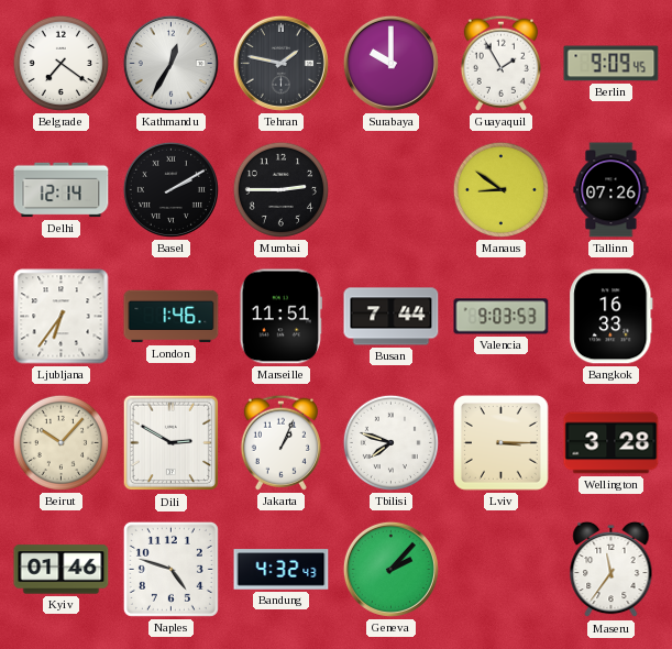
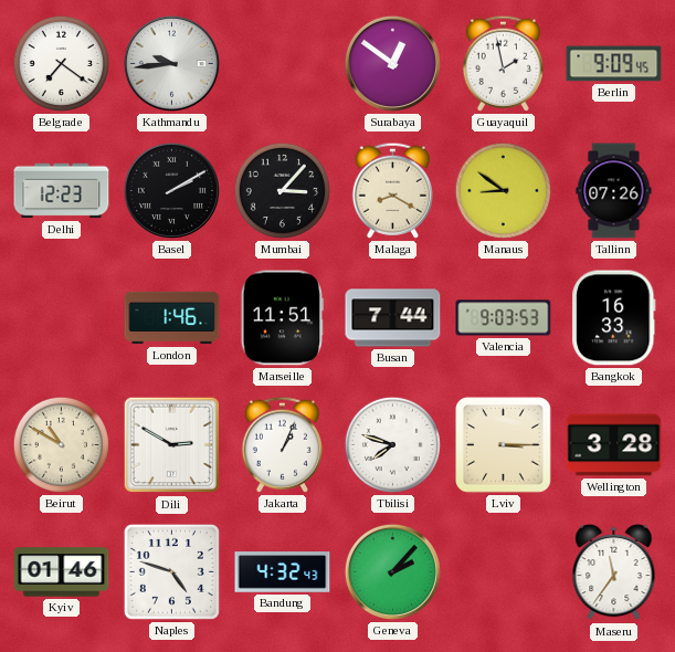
Kathmandu: 12:35 -> 9:44 (171, 63)
Tehran: 1:47 -> none (280, 63)
Surabaya: 10:00 -> 12:51 (392, 63)
Guayaquil: 1:55 -> 1:58 (503, 63)
Delhi: 12:14 -> 12:23 (62, 191)
Mumbai: 2:45 -> 3:07 (282, 190)
Malaga: none -> 8:20 (392, 190)
Ljubljana: 6:36 -> none (62, 317)
Beirut: 10:07 -> 10:50 (61, 444)
